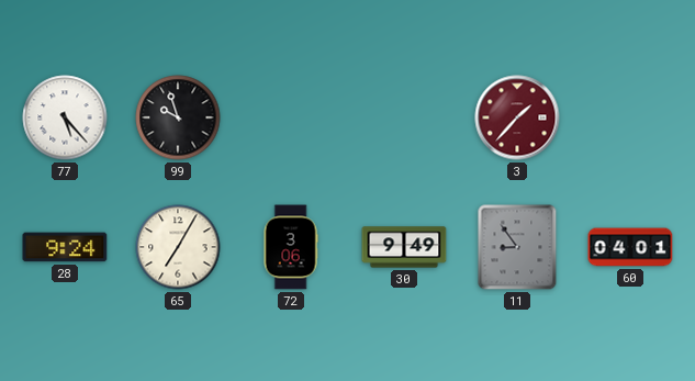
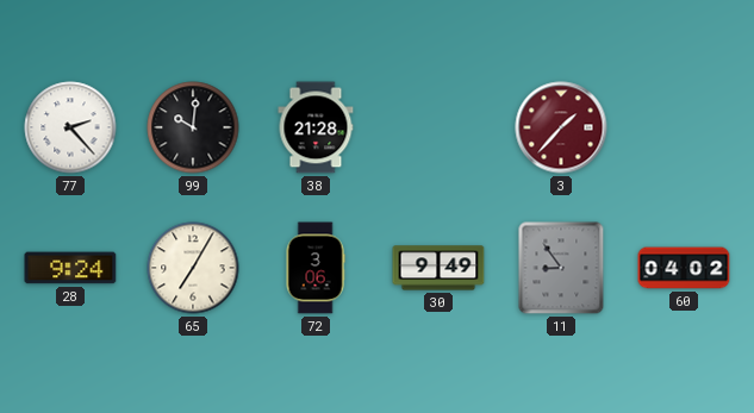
77: 5:23 -> 2:23 (70, 127)
99: 9:57 -> 10:01 (193, 127)
38: none -> 21:28 (316, 127)
60: 04:01 -> 04:02 (684, 268)
